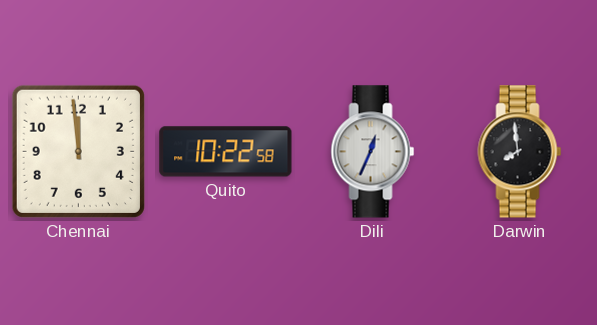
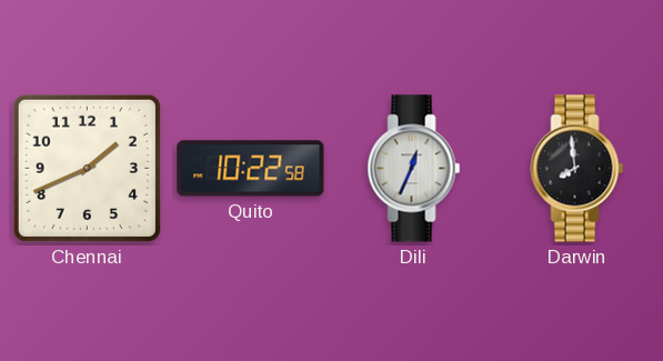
Chennai: 11:59 -> 1:41 (87, 168)
